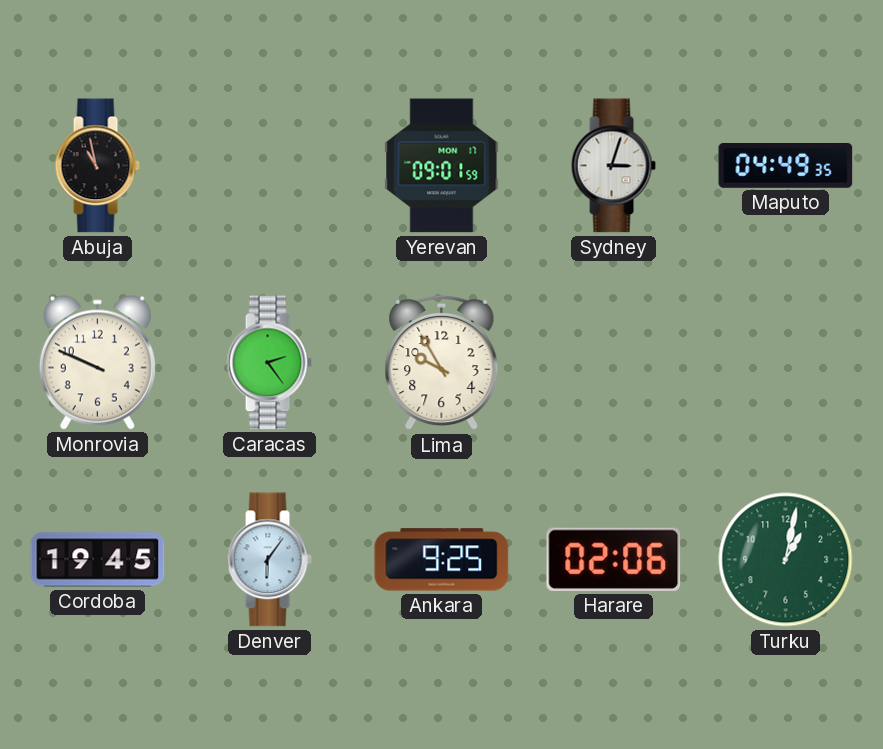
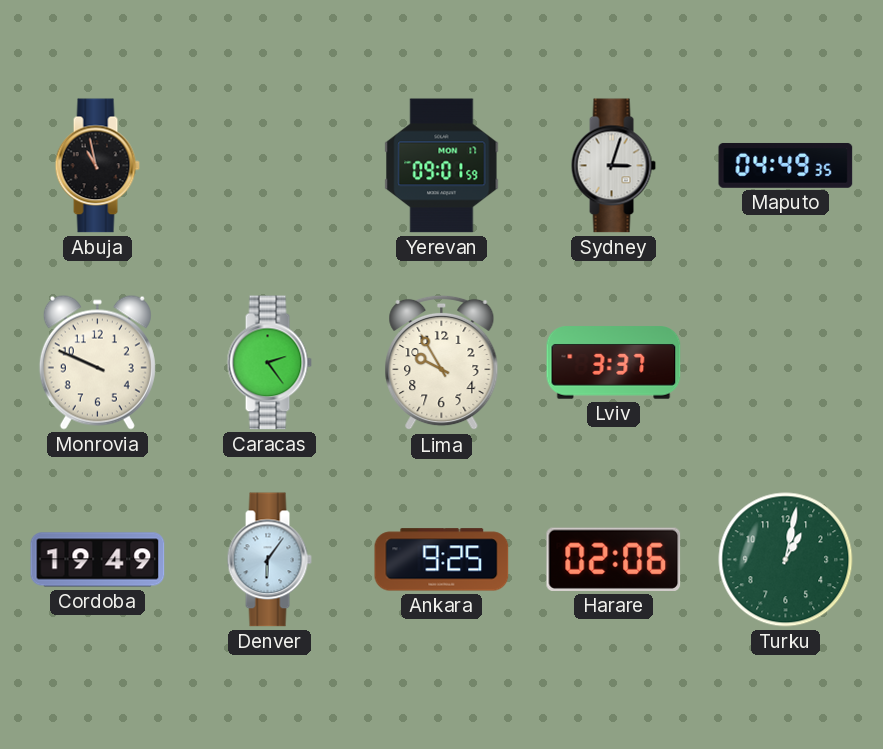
Lviv: none -> 3:37 (614, 363)
Cordoba: 19:45 -> 19:49 (98, 560)
